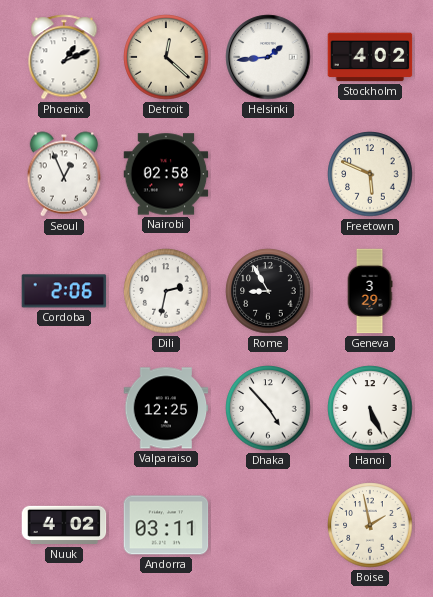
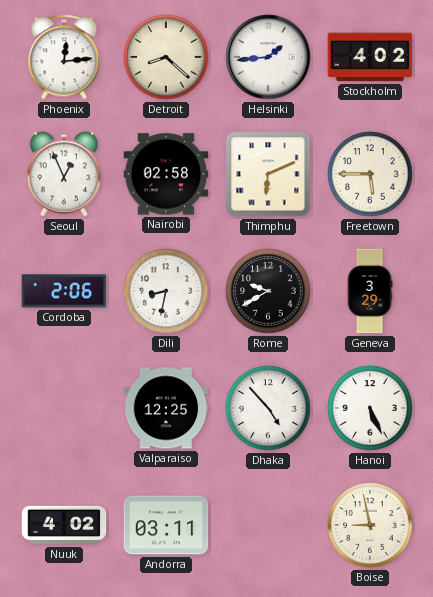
Phoenix: 1:11 -> 12:14 (64, 57)
Detroit: 12:22 -> 8:22 (166, 57)
Thimphu: none -> 6:11 (268, 174)
Freetown: 5:49 -> 5:45 (370, 174)
Dili: 2:32 -> 8:32 (166, 291)
Rome: 8:55 -> 9:40 (268, 291)
Boise: 1:58 -> 8:58 (370, 525)
